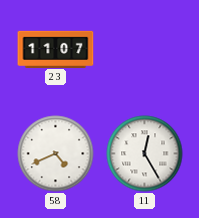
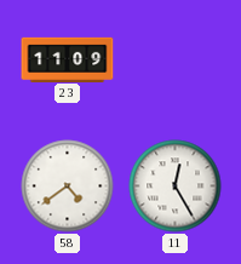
23: 11:07 -> 11:09 (68, 59)
58: 4:41 -> 4:39 (68, 186)
